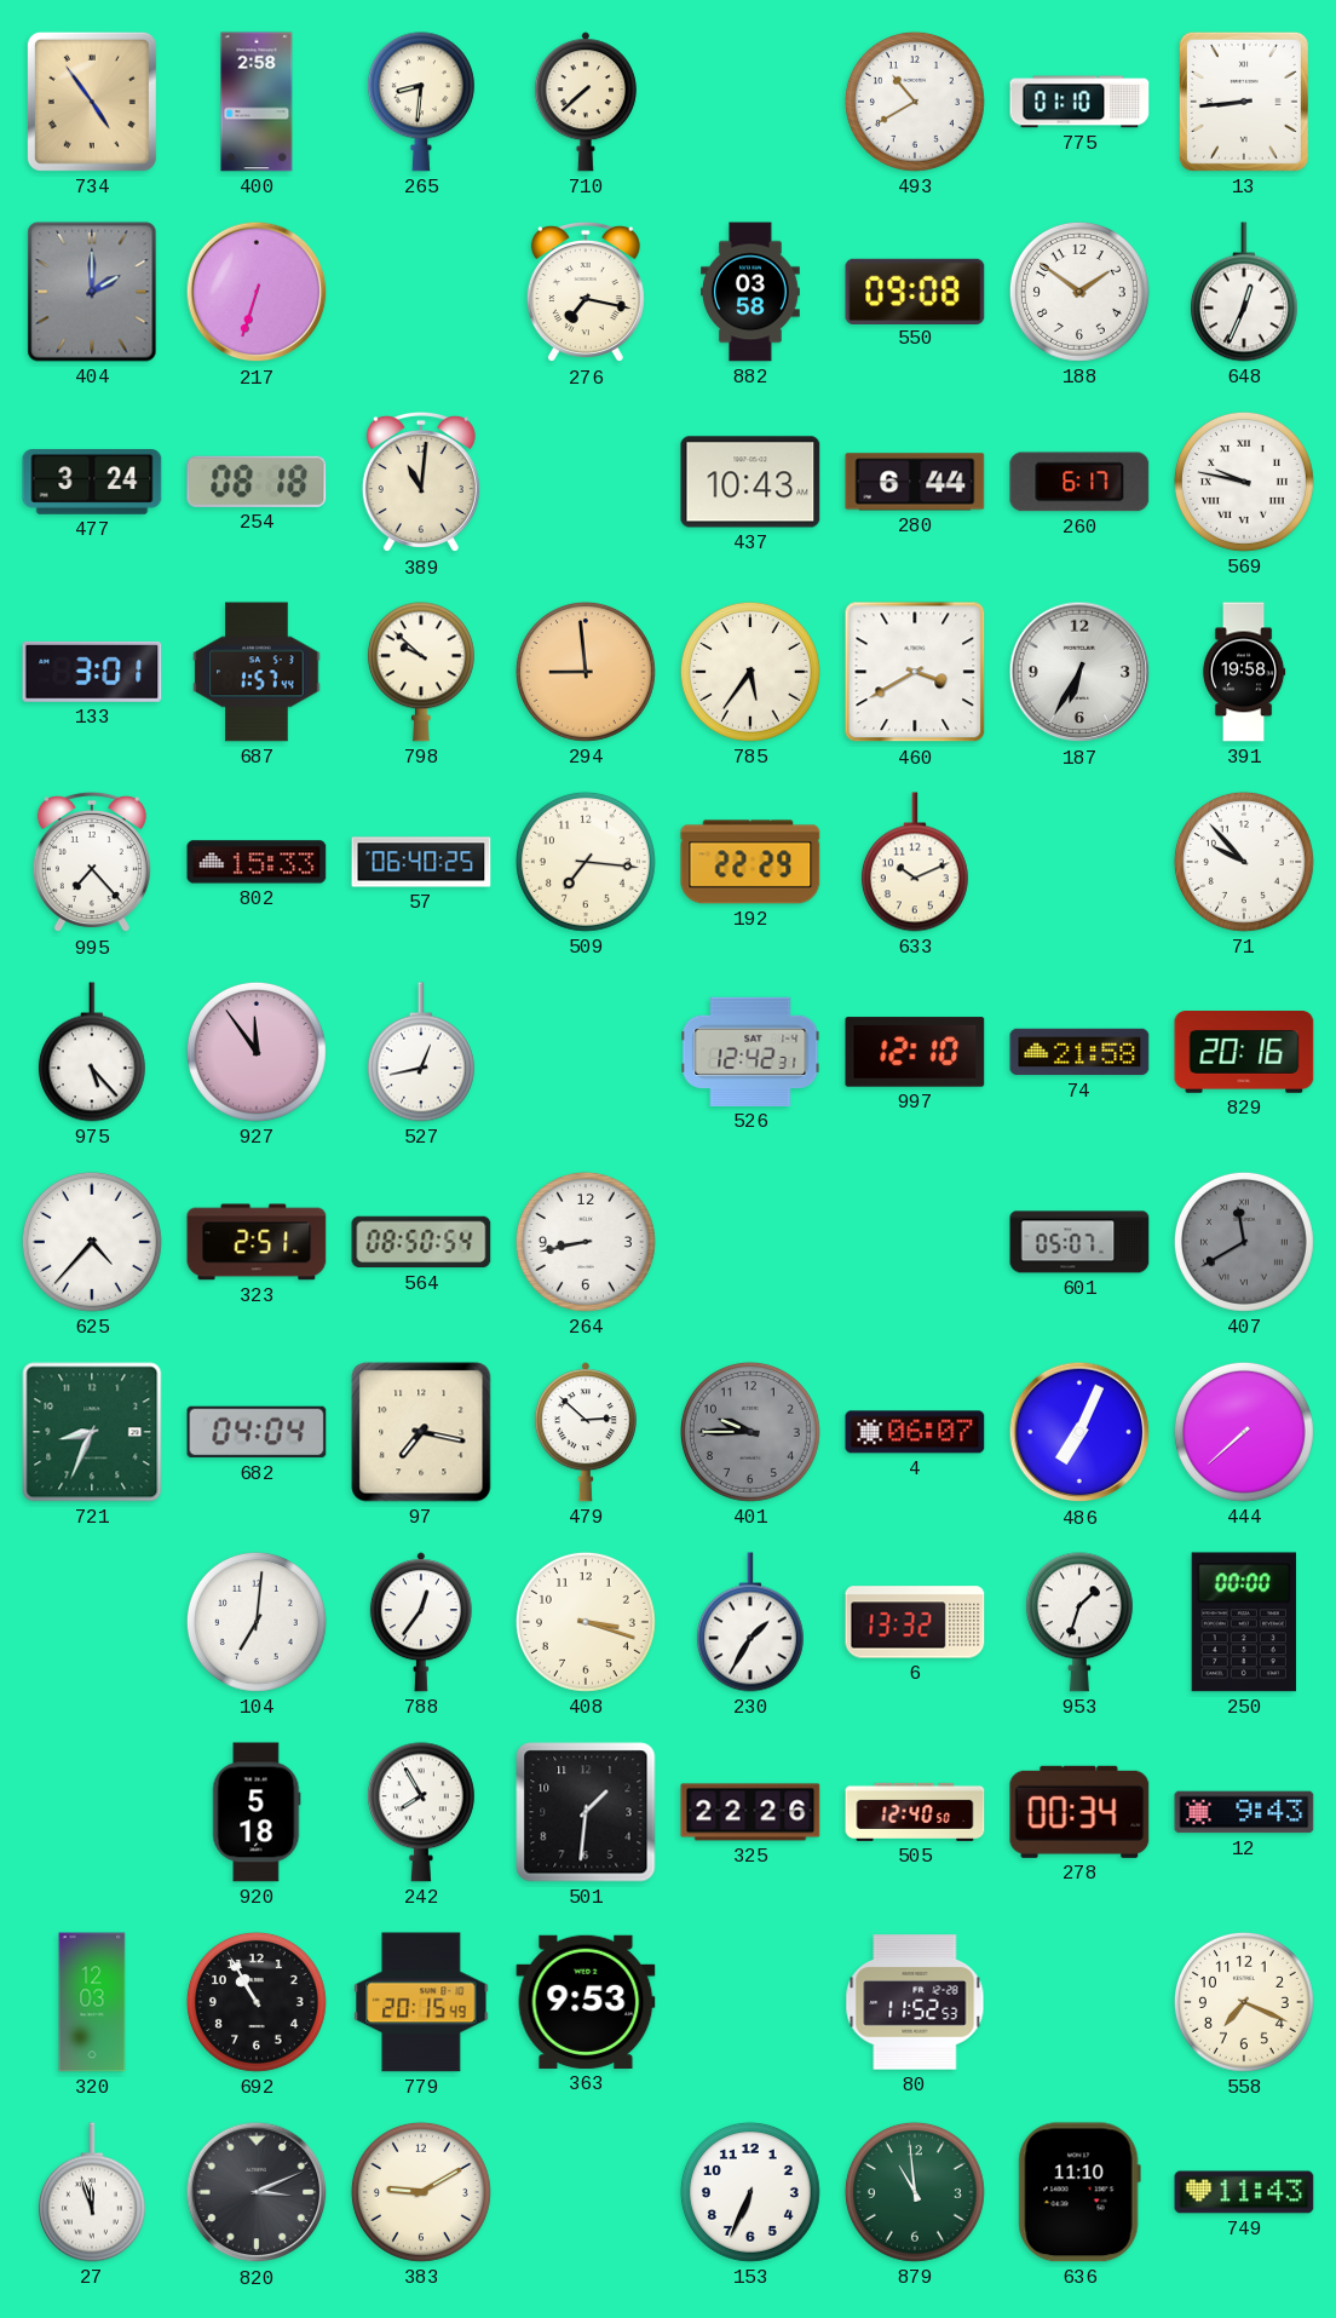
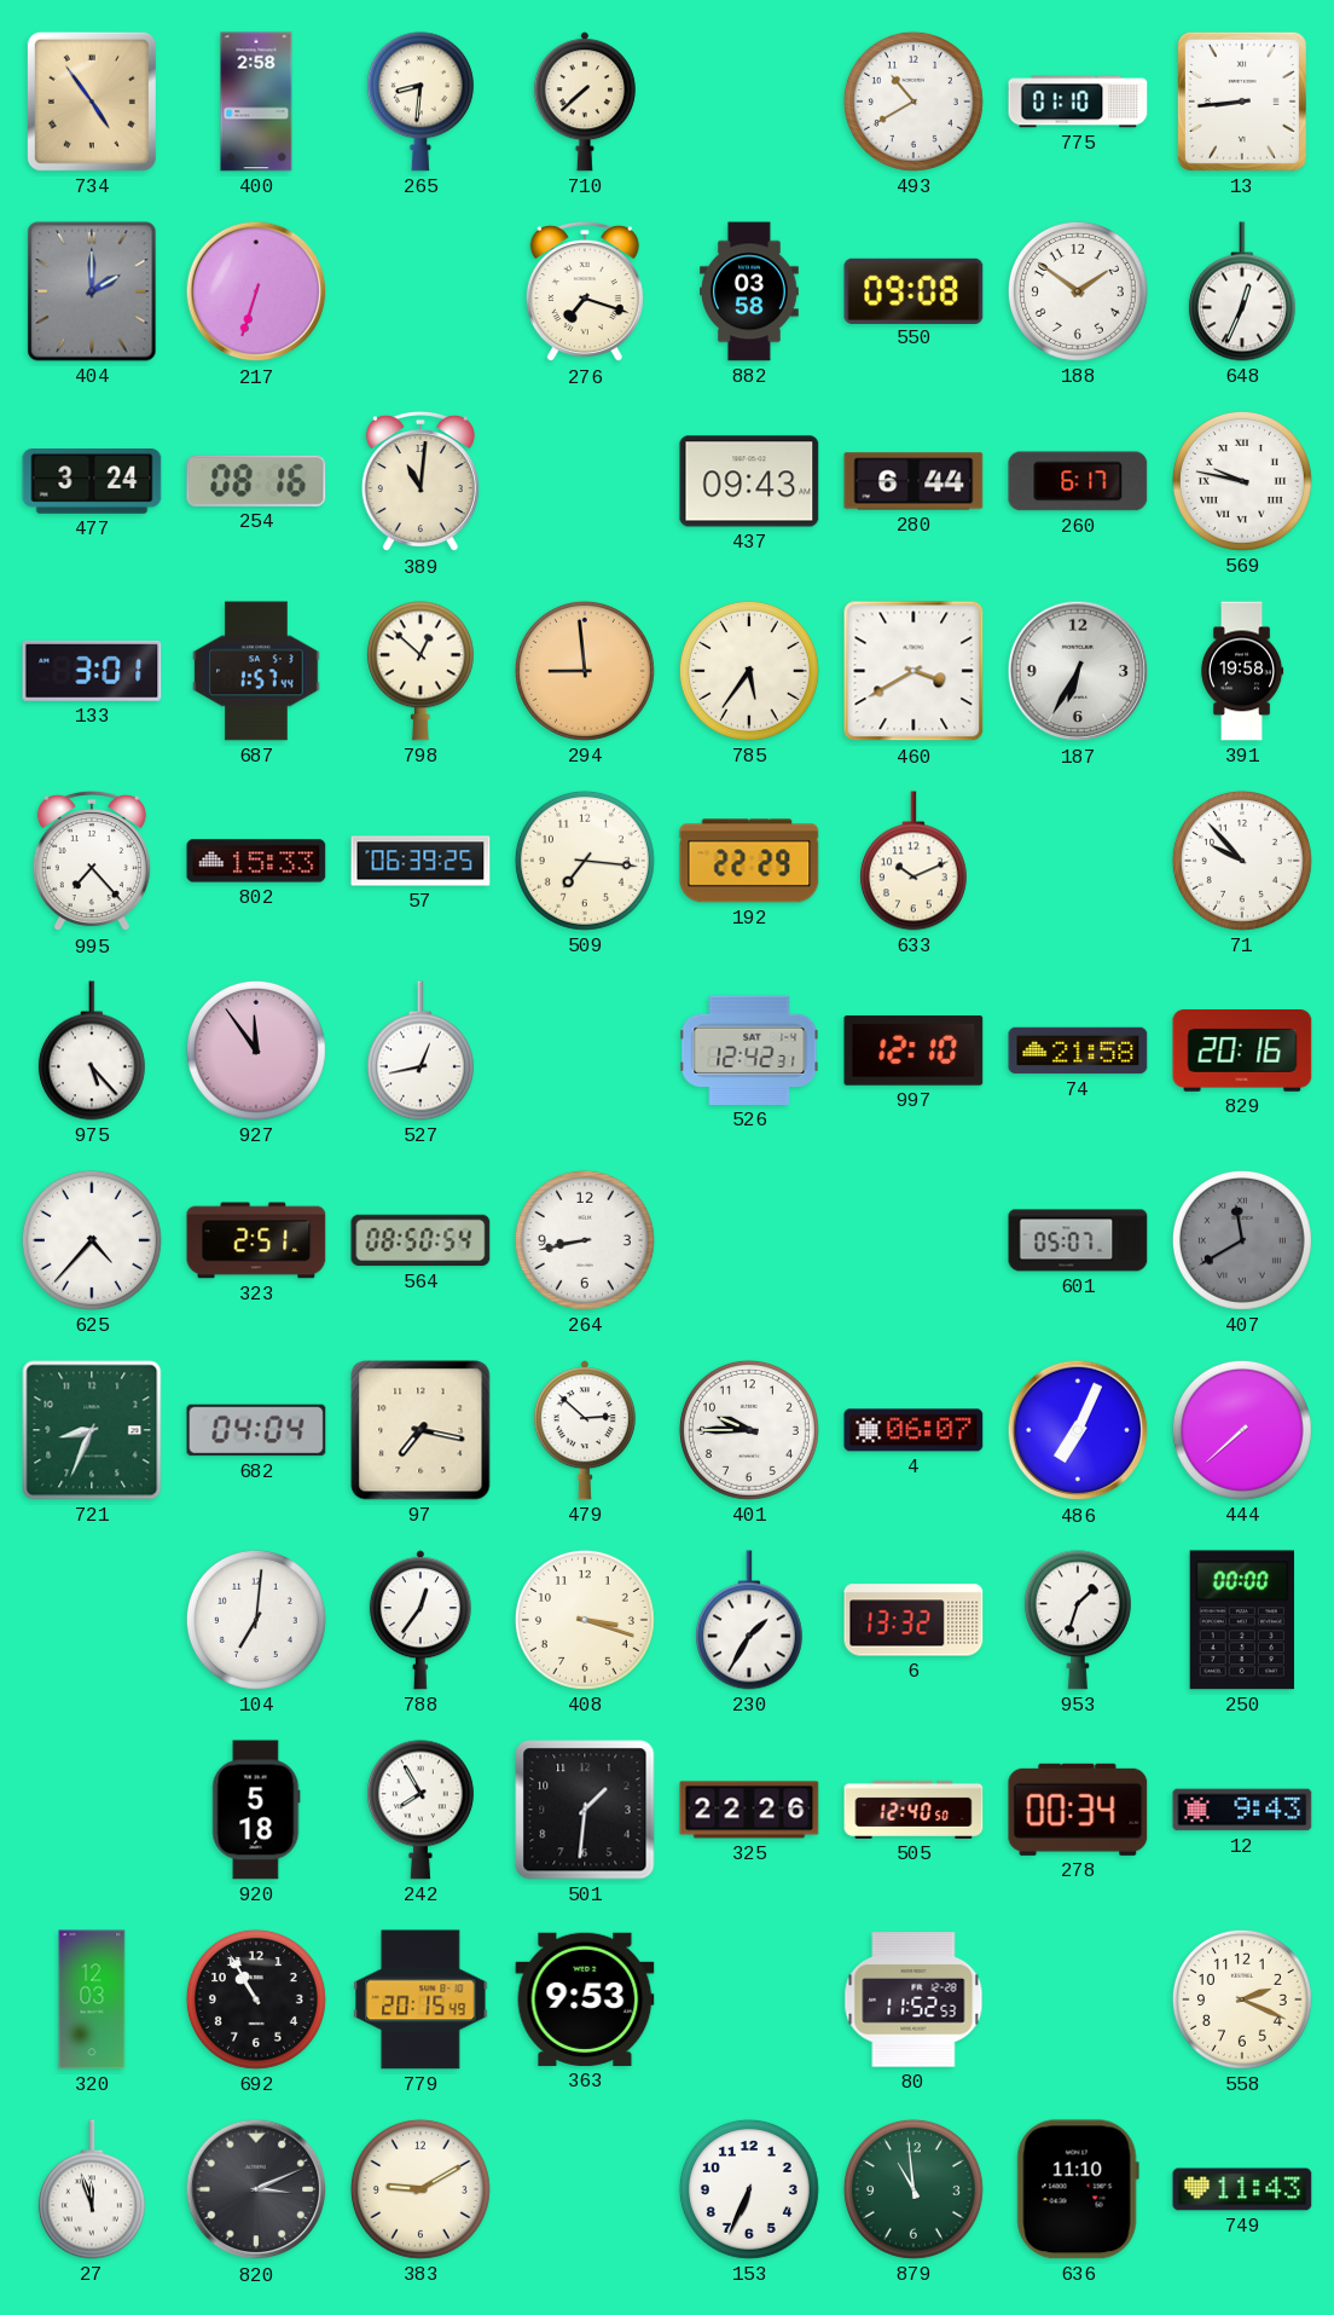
276: 7:17 -> 7:18 (585, 291)
254: 08:18 -> 08:16 (256, 481)
437: 10:43 -> 09:43 (749, 481)
798: 9:52 -> 12:52 (420, 671)
57: 06:40 -> 06:39 (420, 861)
401 dial: grey -> white (749, 1430)
558: 7:19 -> 2:19 (1242, 1999)
